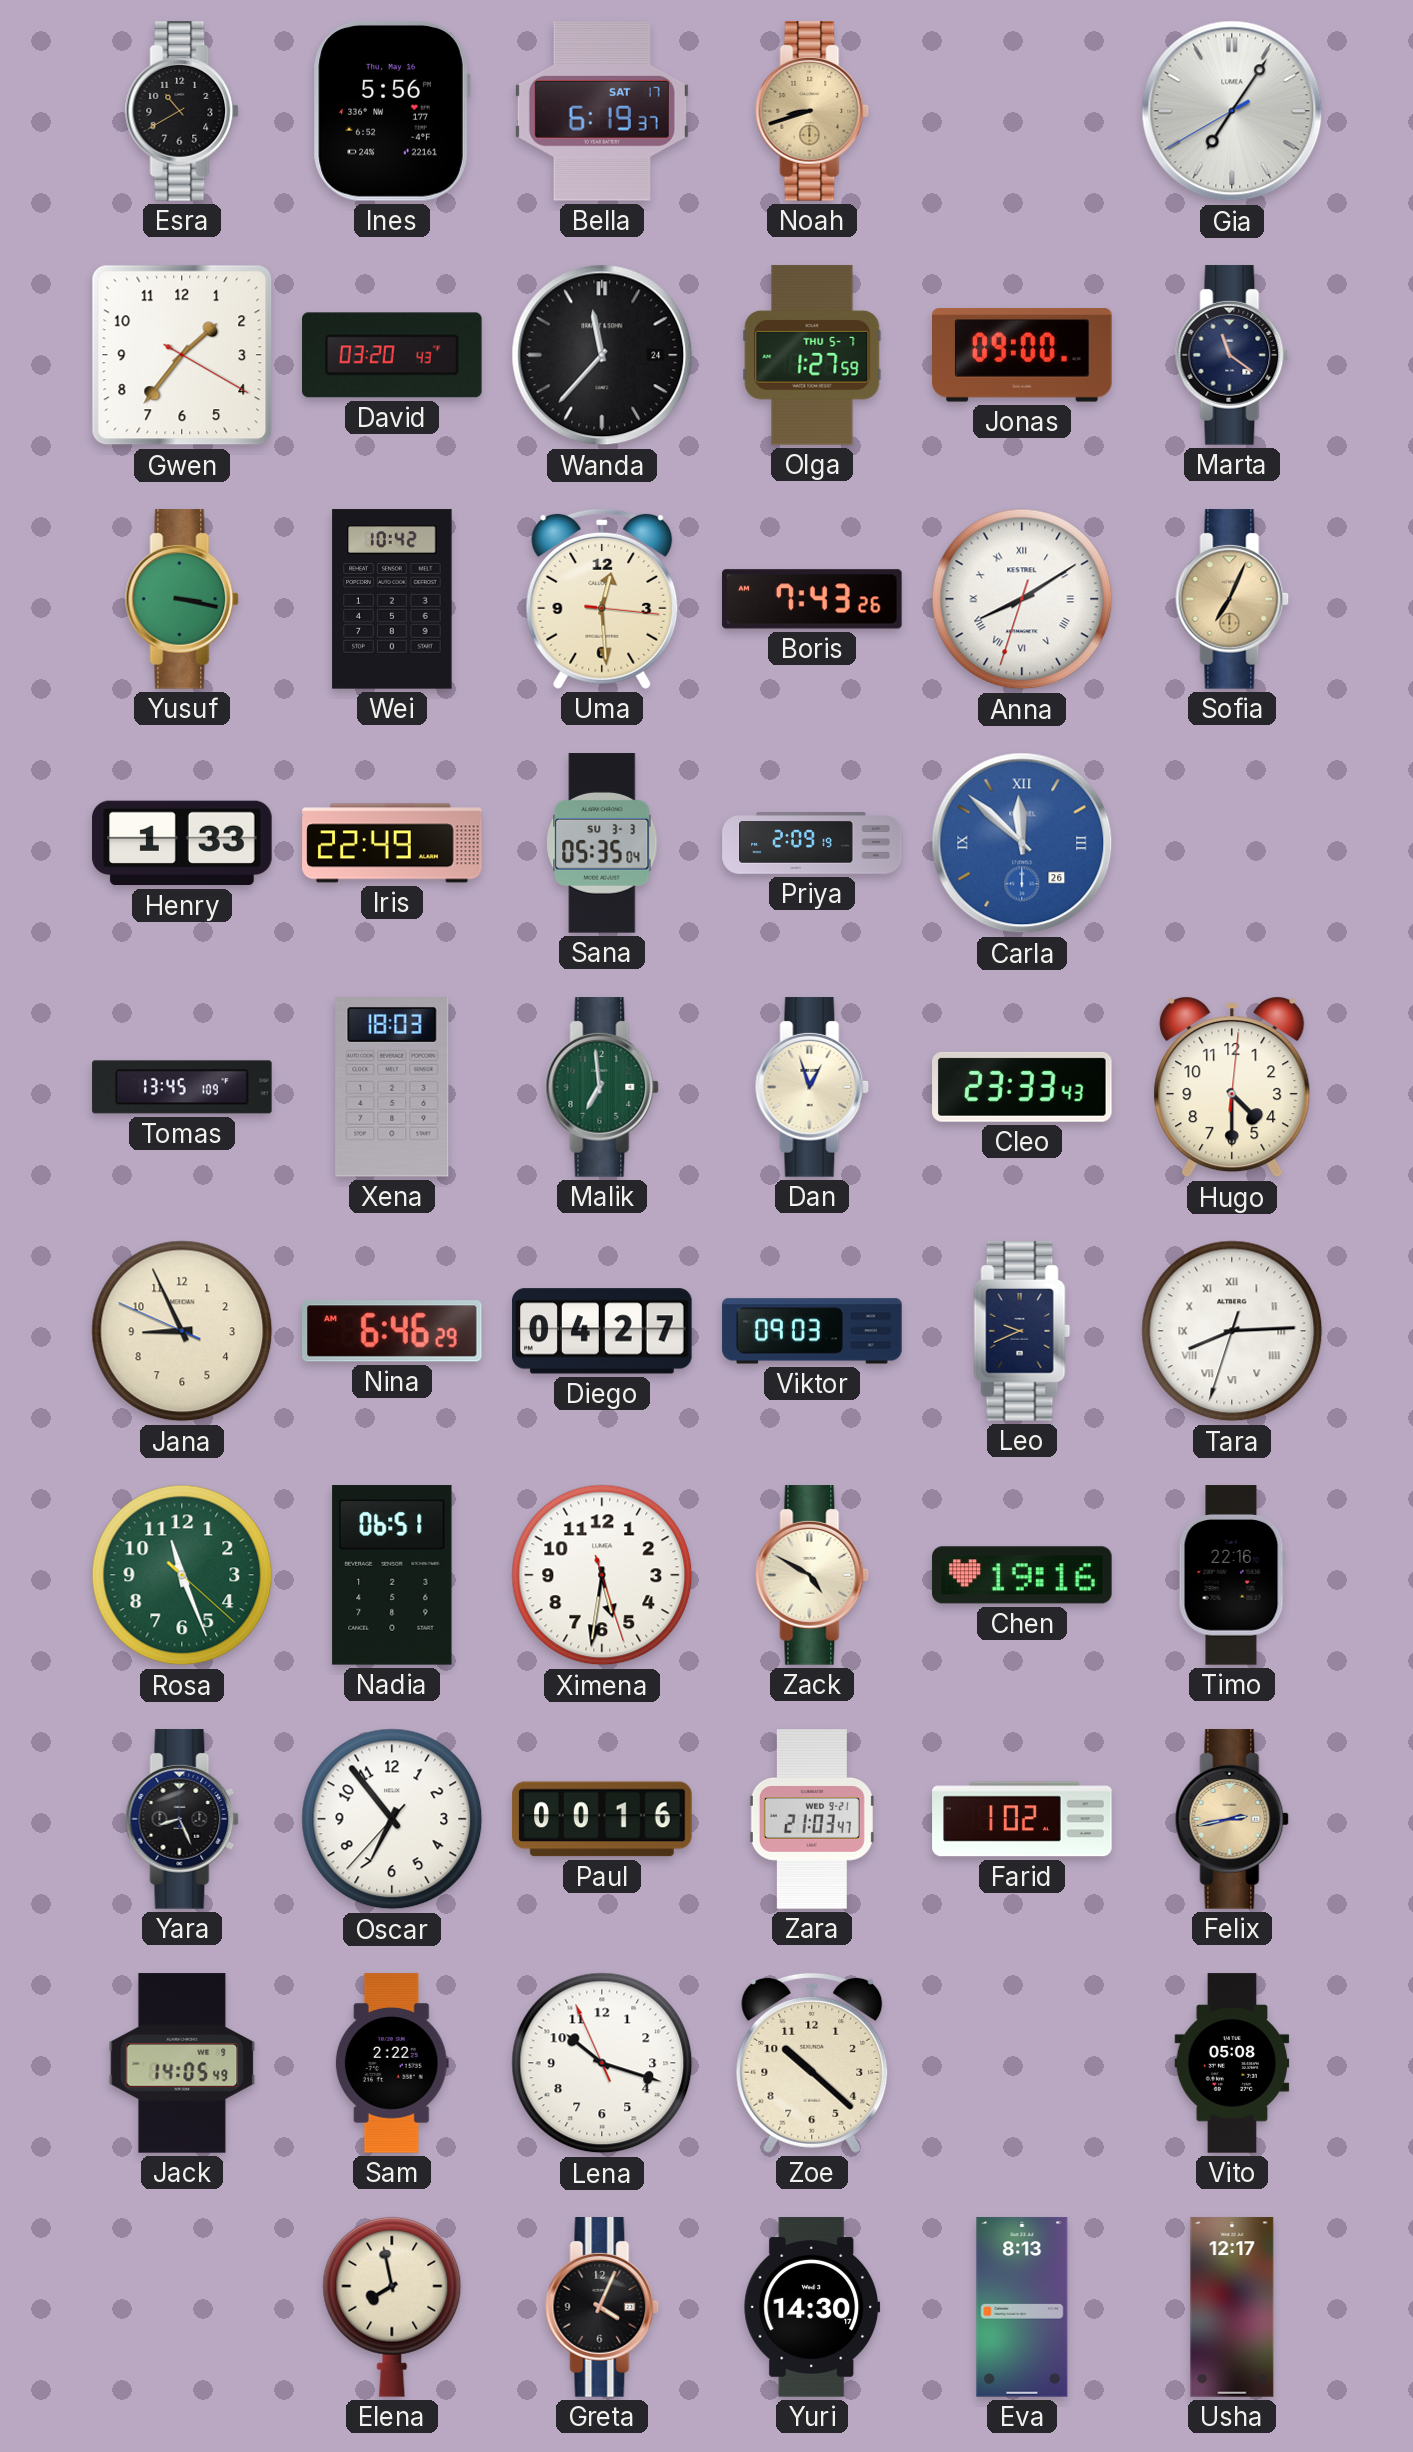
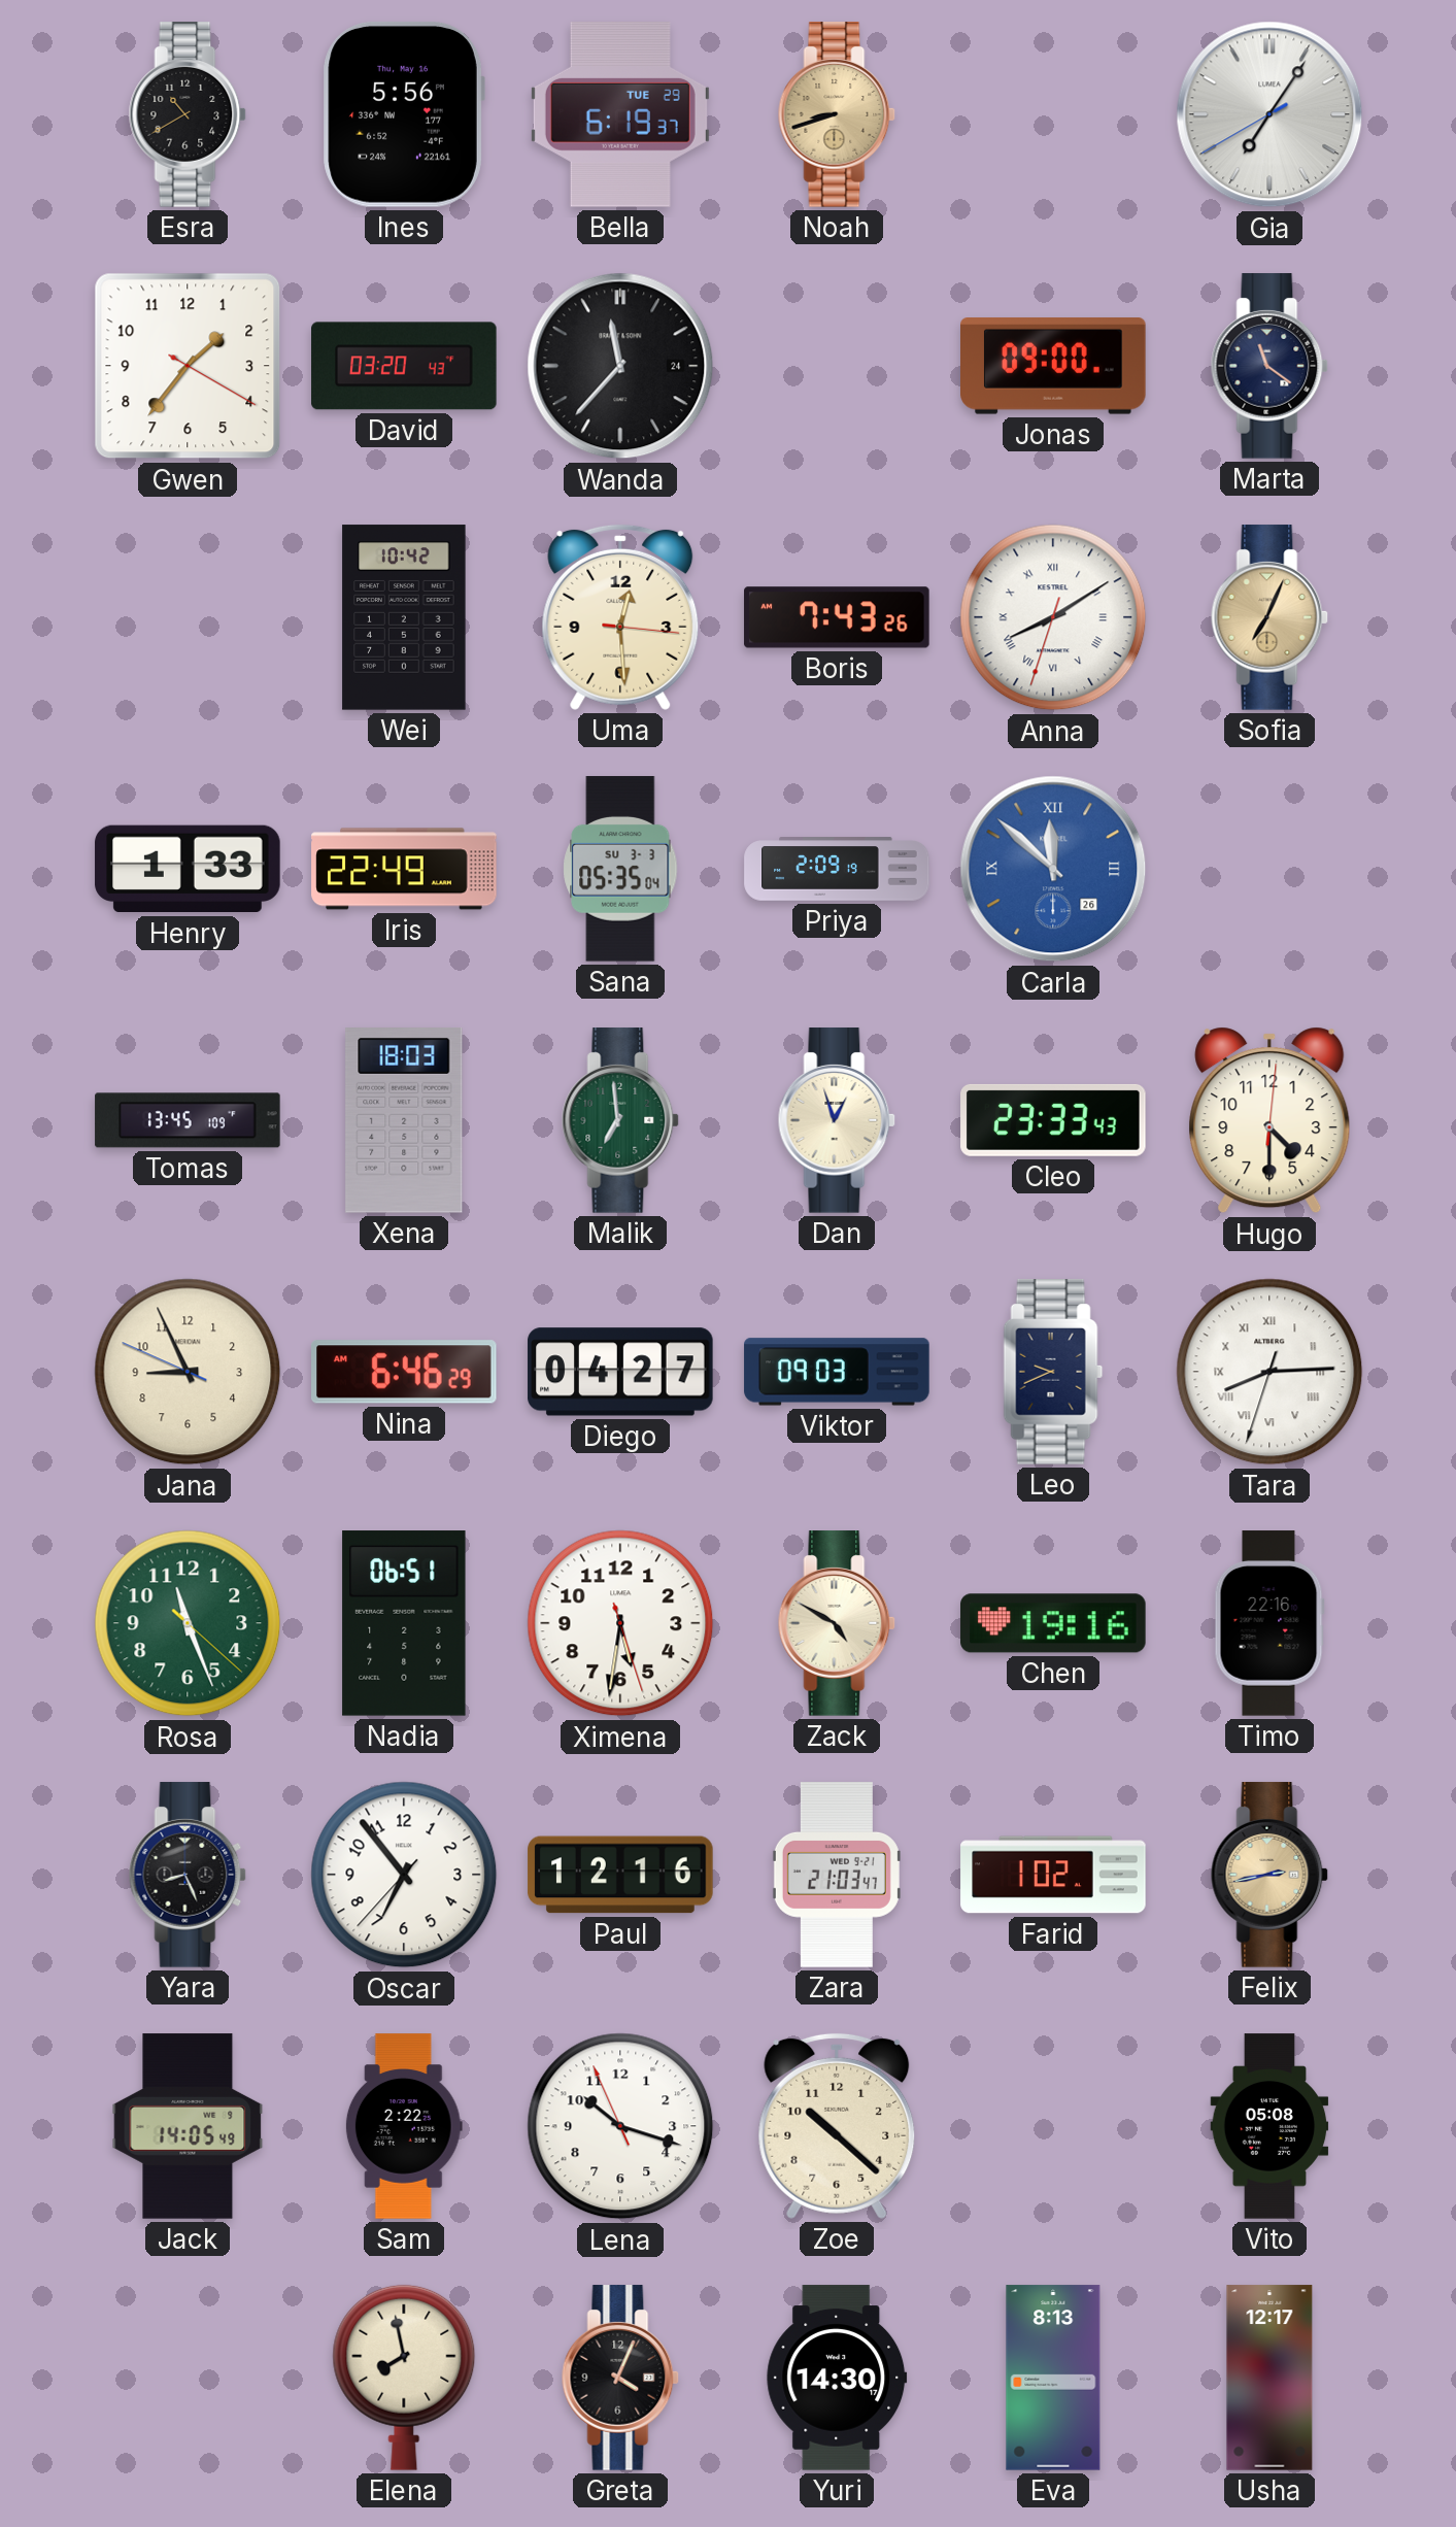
Bella date: SAT 17 -> TUE 29 (620, 114)
Olga: 1:27 -> none (812, 355)
Yusuf: 3:17 -> none (182, 599)
Paul: 00:16 -> 12:16 (620, 1875)
